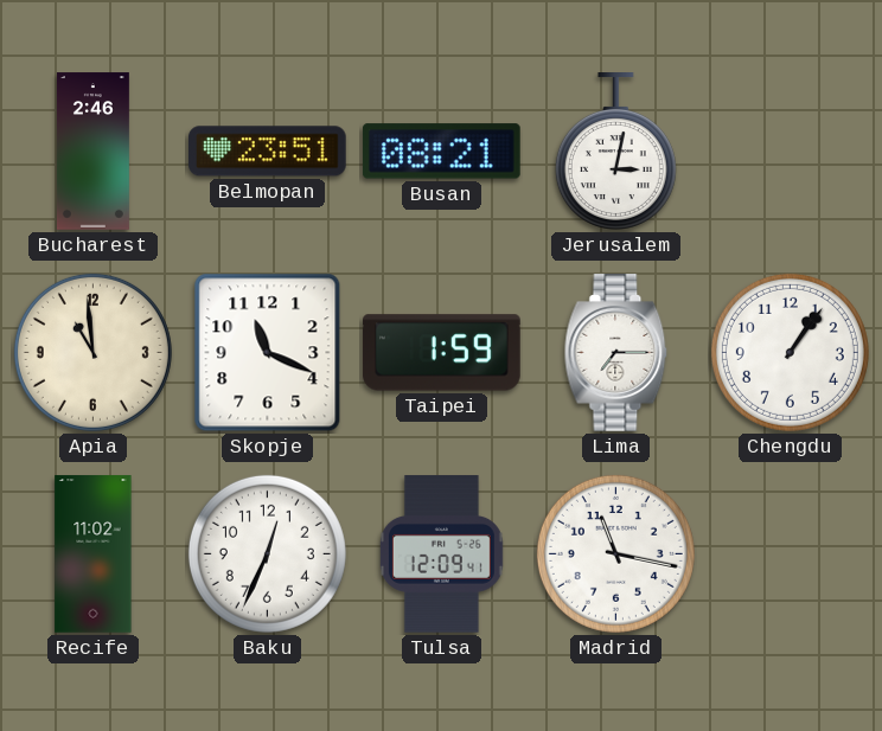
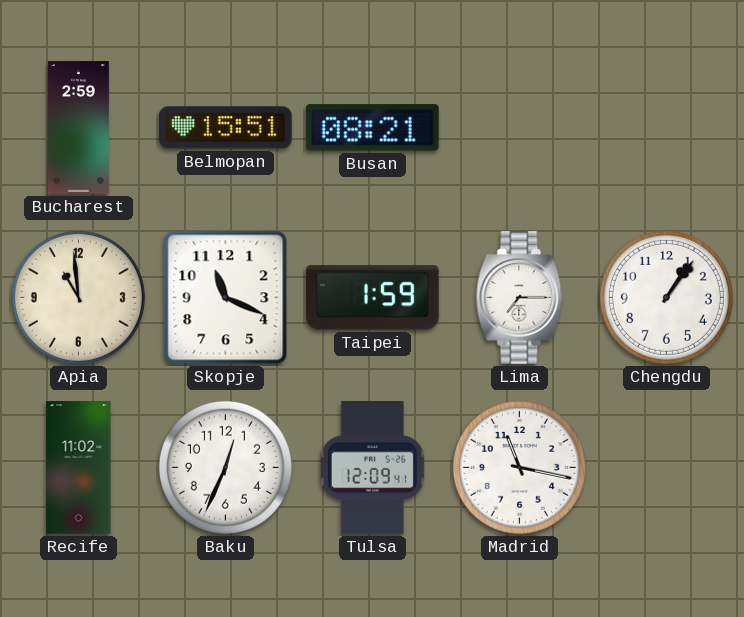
Bucharest: 2:46 -> 2:59 (78, 128)
Belmopan: 23:51 -> 15:51 (226, 128)
Jerusalem: 3:02 -> none (615, 152)
